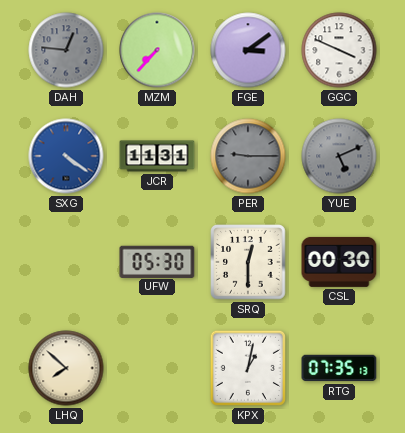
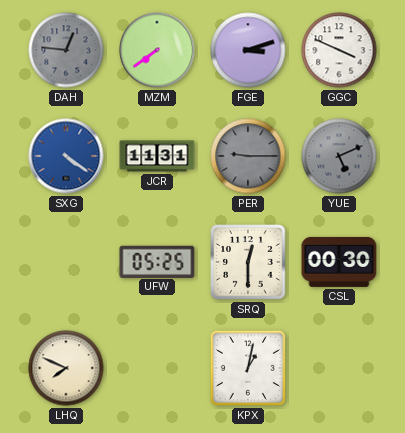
MZM: 7:37 -> 7:39 (157, 50)
FGE: 3:09 -> 3:12 (248, 50)
UFW: 05:30 -> 05:25 (157, 261)
LHQ: 7:52 -> 7:49 (66, 368)
RTG: 07:35 -> none (339, 368)
